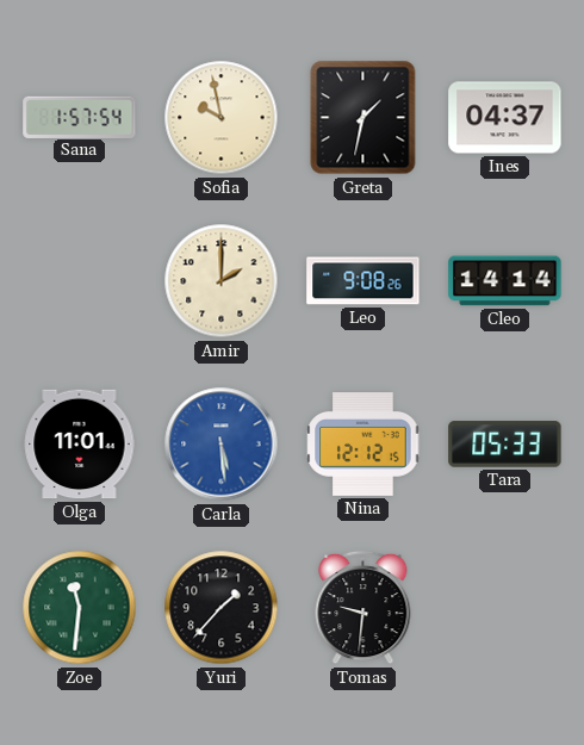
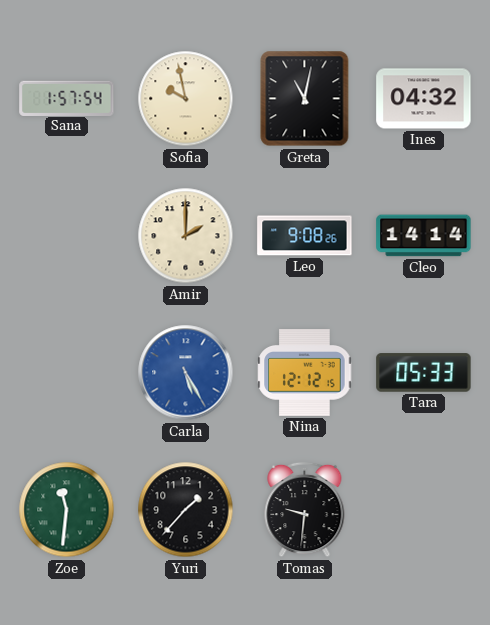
Greta: 1:32 -> 11:02 (305, 99)
Ines: 04:37 -> 04:32 (424, 99)
Olga: 11:01 -> none (80, 445)
Carla: 5:29 -> 5:25 (186, 373)
